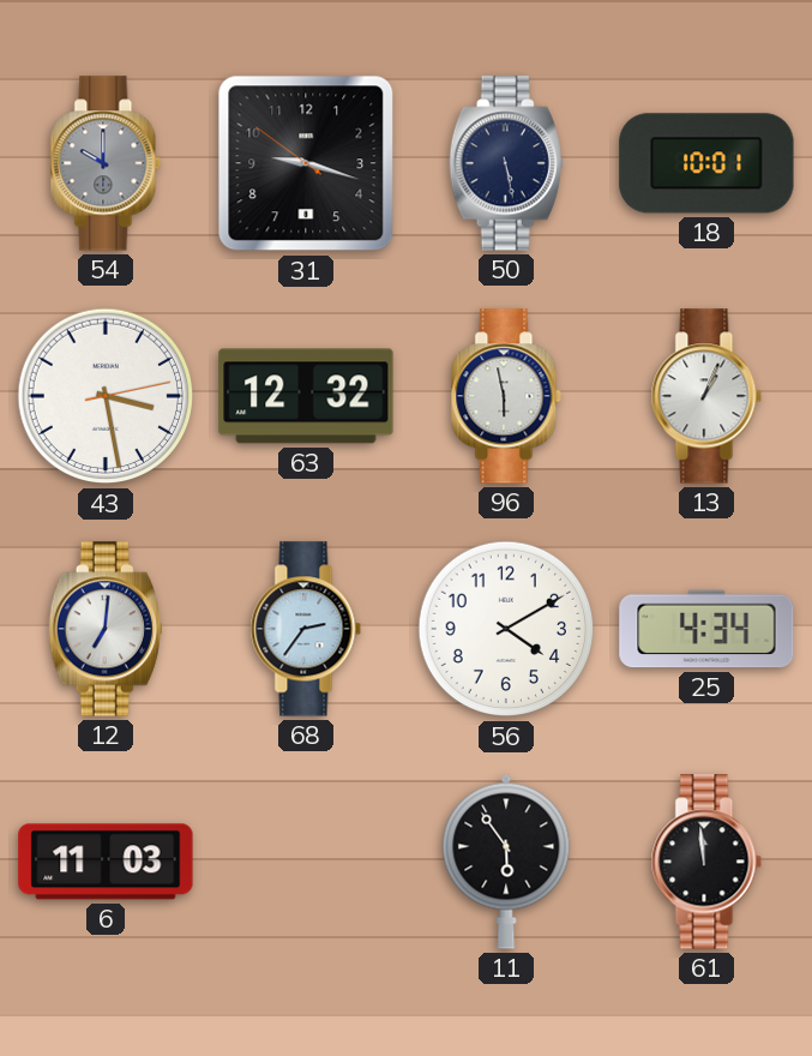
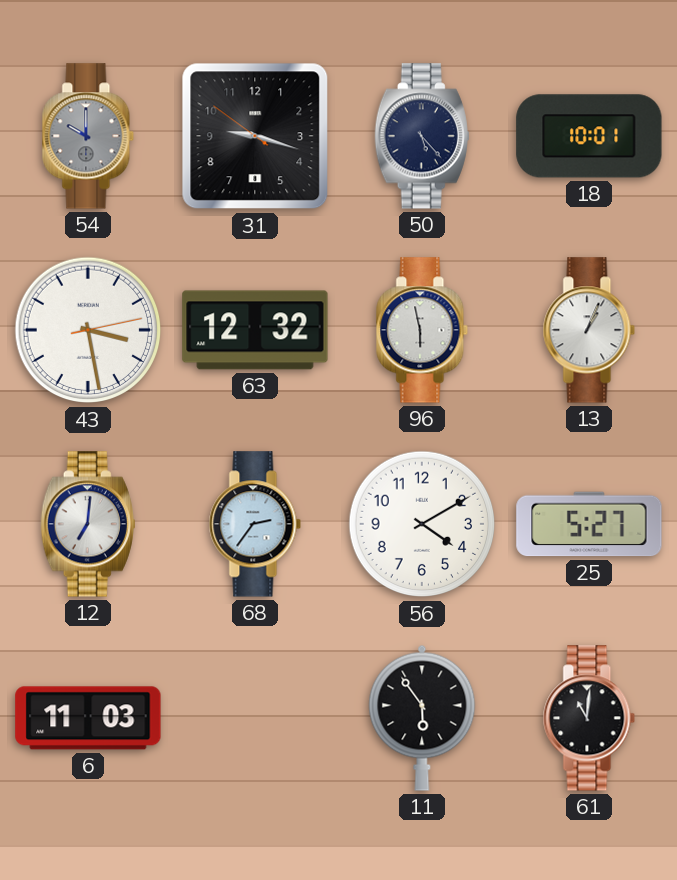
50: 5:28 -> 5:23 (422, 136)
25: 4:34 -> 5:27 (589, 524)
61: 11:59 -> 11:01 (589, 718)
